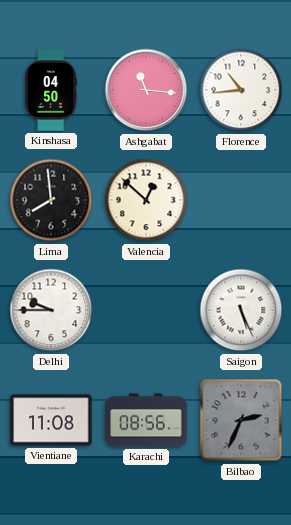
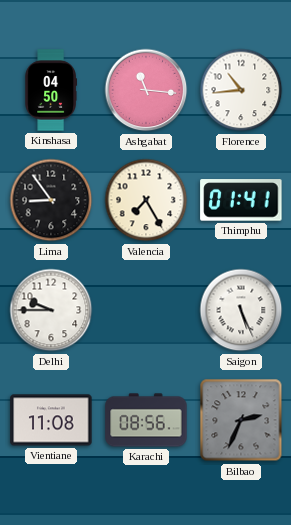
Lima: 7:59 -> 8:54 (51, 200)
Valencia: 12:52 -> 7:25 (146, 200)
Thimphu: none -> 01:41 (241, 200)
